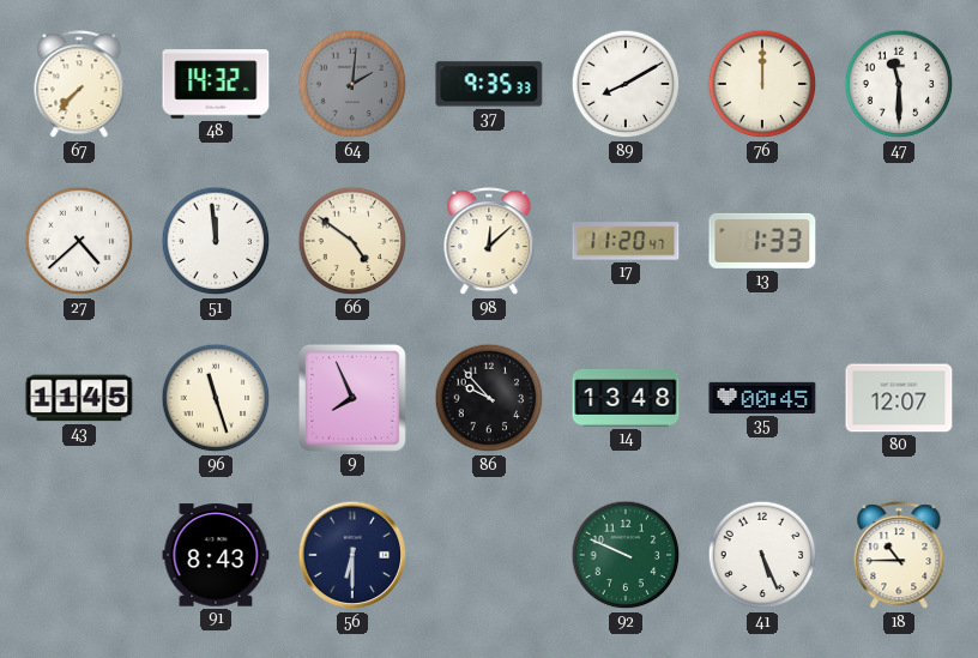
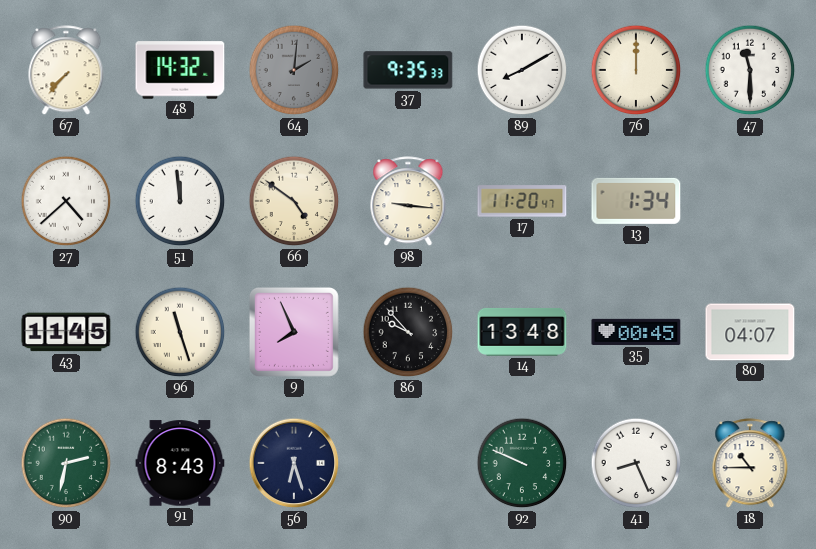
98: 12:08 -> 9:16 (408, 202)
13: 1:33 -> 1:34 (636, 201)
80: 12:07 -> 04:07 (750, 332)
90: none -> 2:32 (66, 463)
56: 6:30 -> 6:27 (294, 463)
41: 5:26 -> 8:26 (636, 463)
